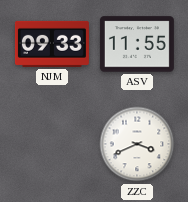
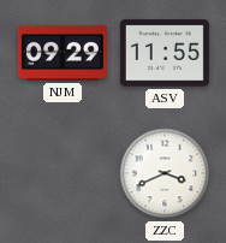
NJM: 09:33 -> 09:29 (63, 53)
